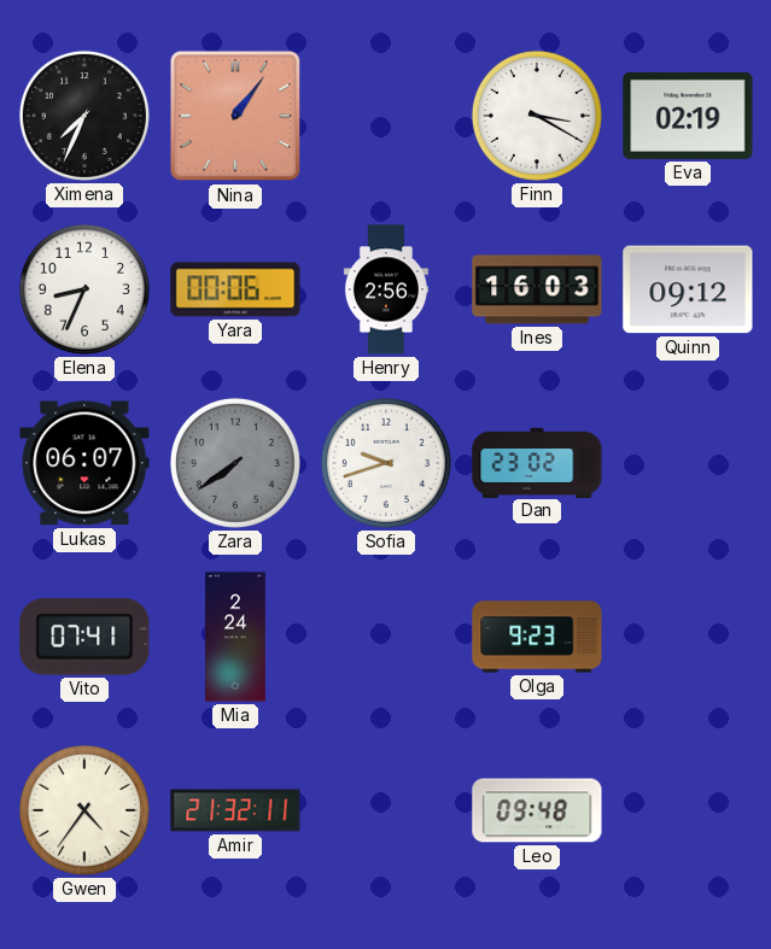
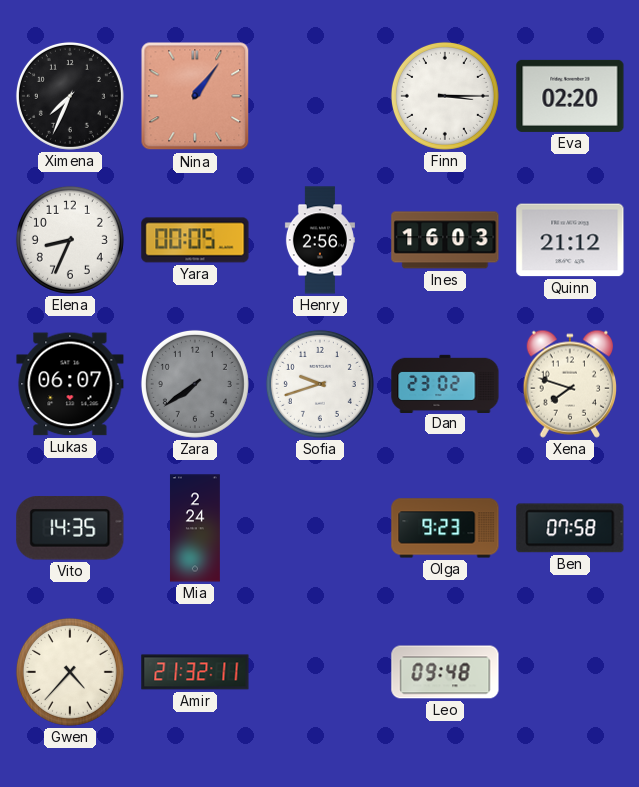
Finn: 3:20 -> 3:15 (445, 96)
Eva: 02:19 -> 02:20 (570, 96)
Yara: 00:06 -> 00:05 (195, 240)
Quinn: 09:12 -> 21:12 (570, 240)
Xena: none -> 7:48 (569, 384)
Vito: 07:41 -> 14:35 (70, 528)
Ben: none -> 07:58 (570, 528)
Gwen: 4:36 -> 4:37 (70, 672)
